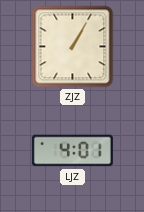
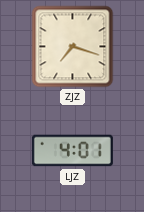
ZJZ: 1:05 -> 7:18 (73, 47)
